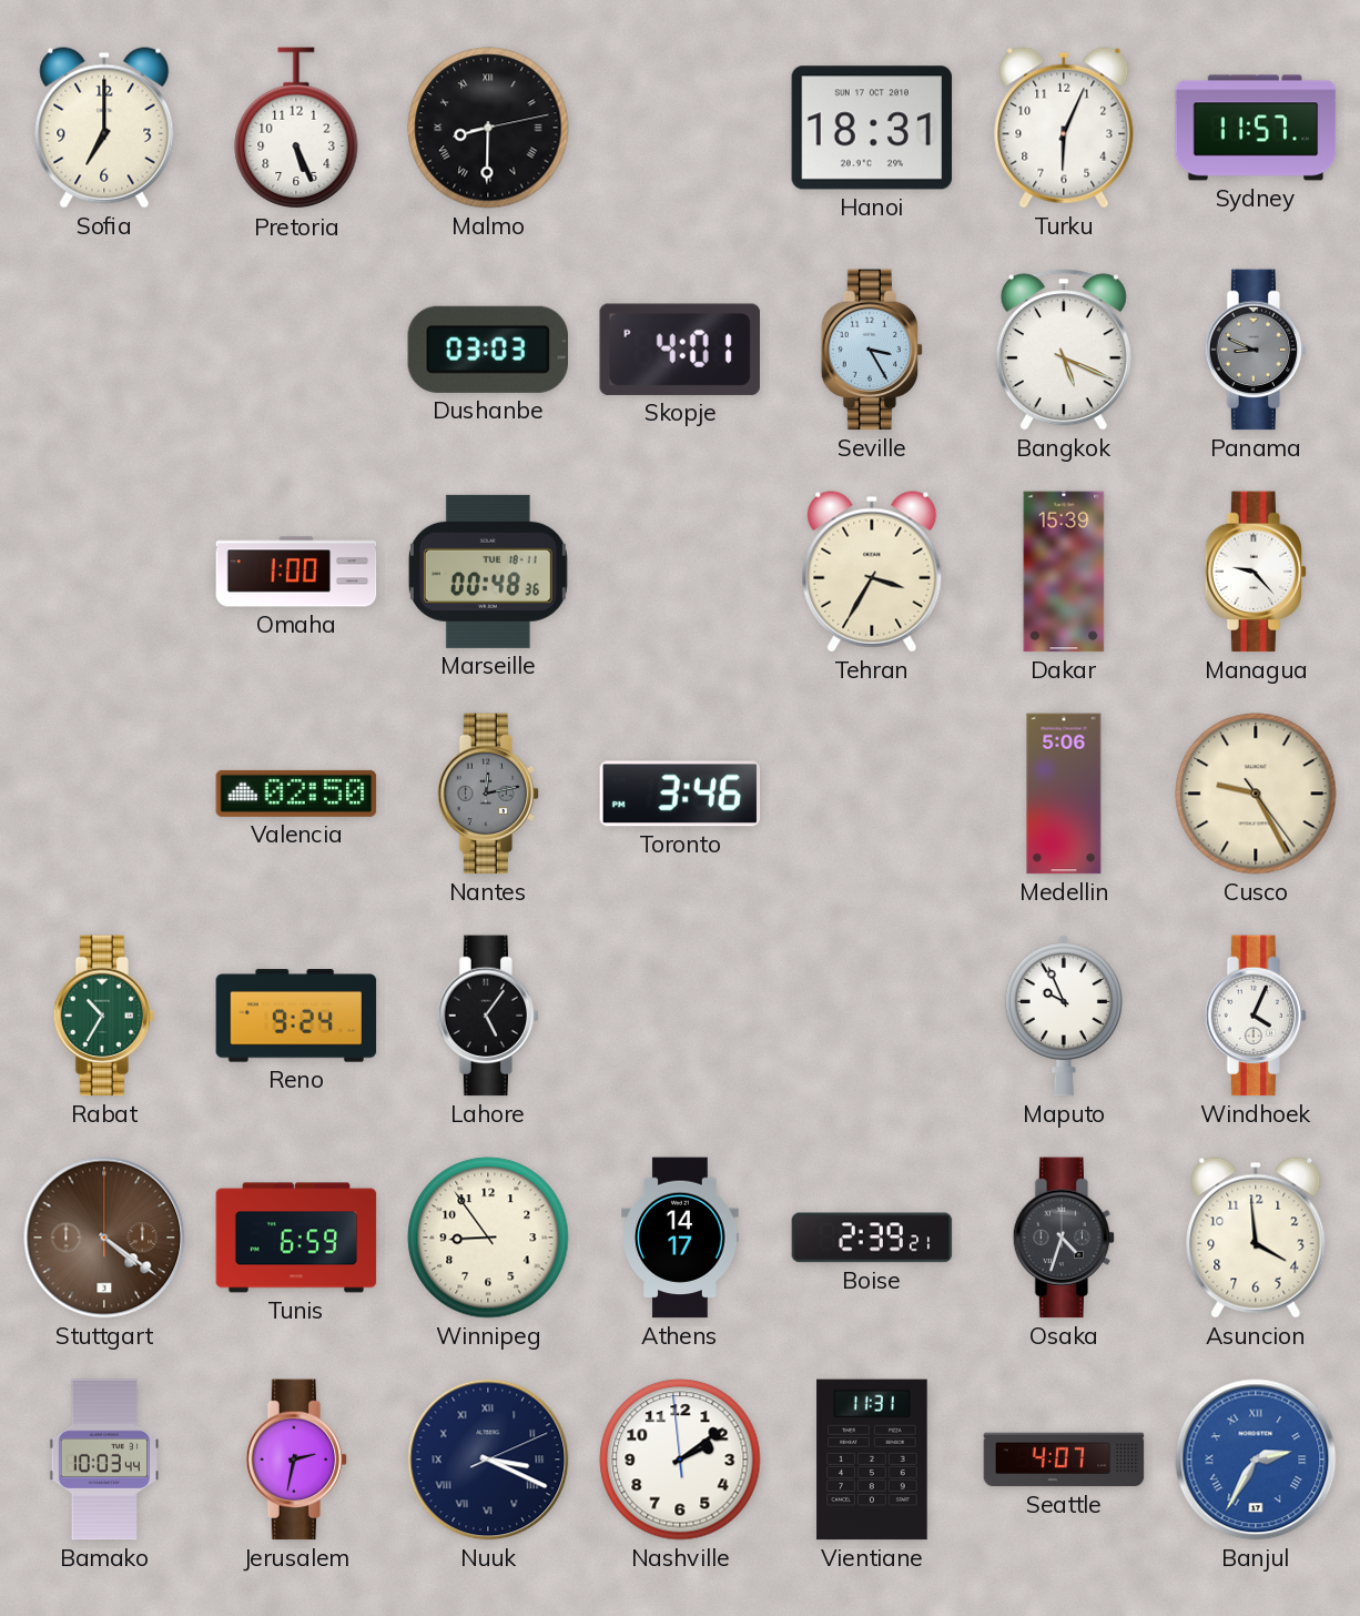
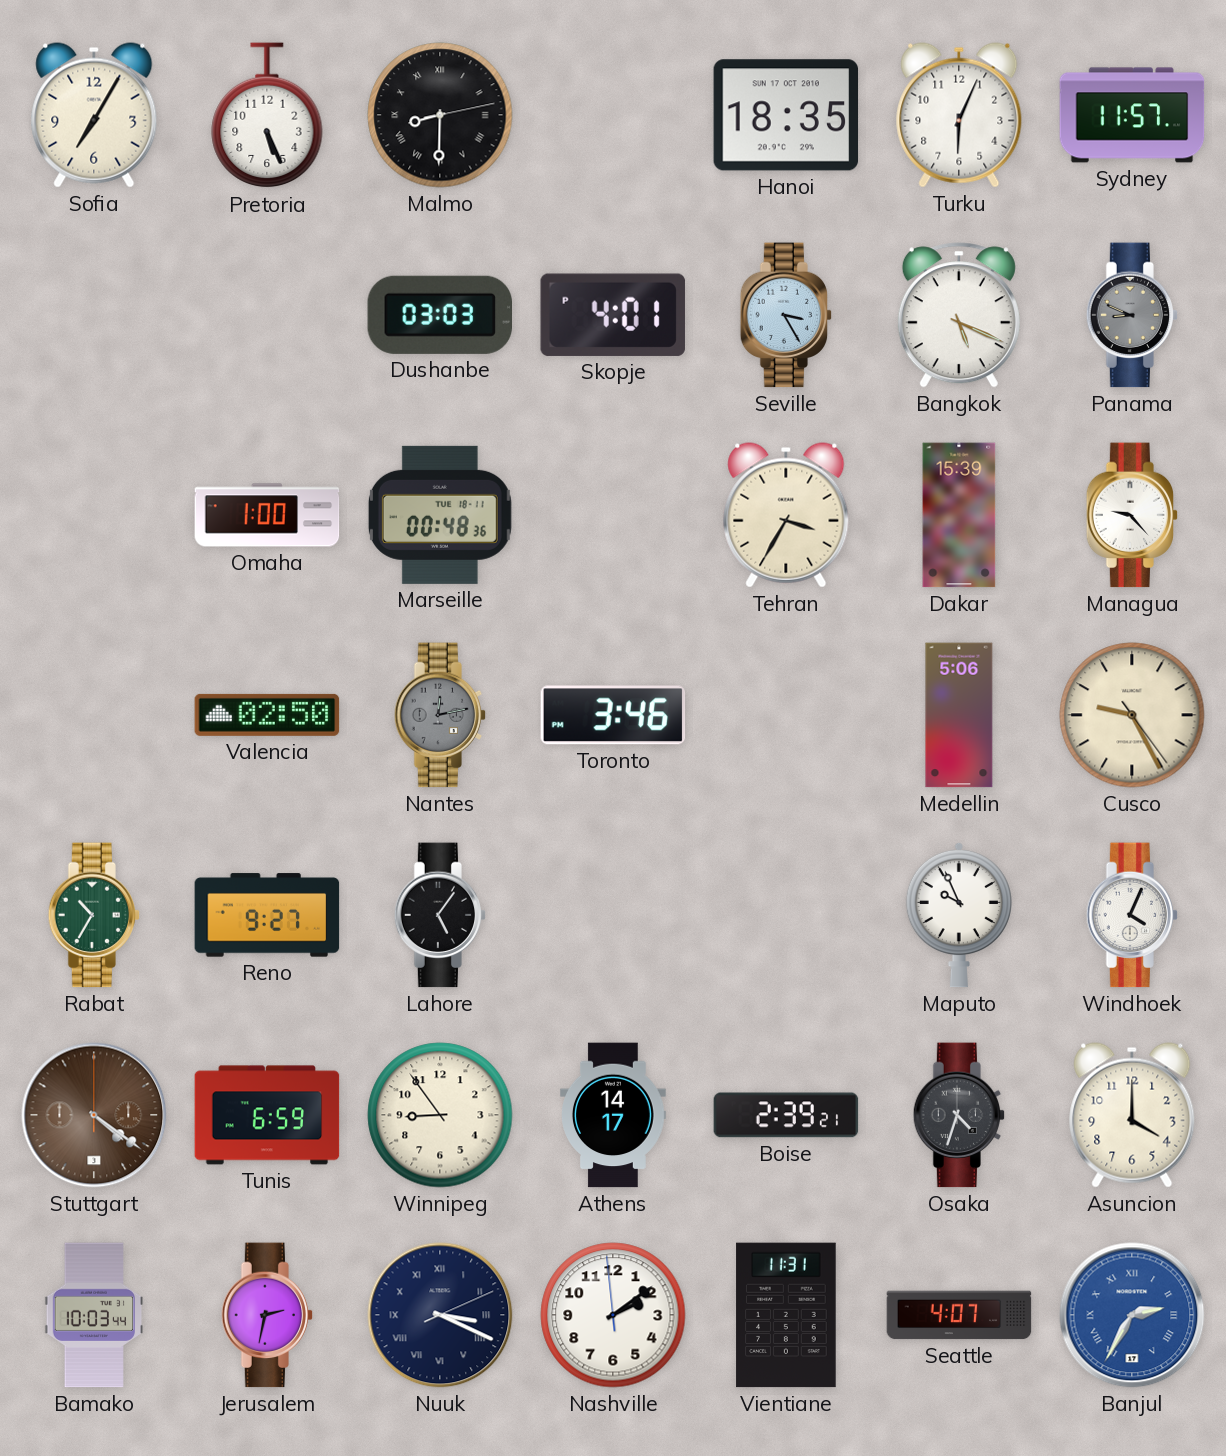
Sofia: 7:00 -> 7:05 (94, 115)
Hanoi: 18:31 -> 18:35 (786, 115)
Reno: 9:24 -> 9:27 (267, 915)
Asuncion: 3:59 -> 4:00 (1132, 1115)
